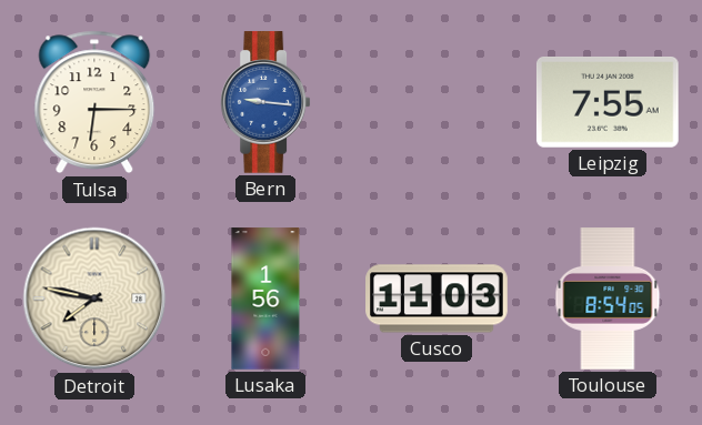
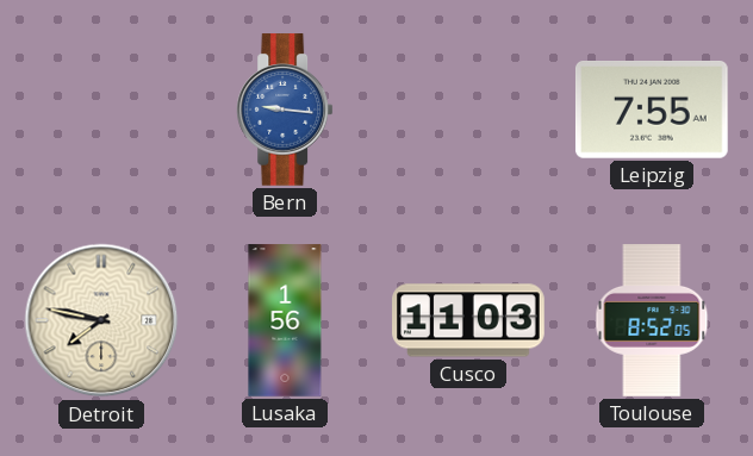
Tulsa: 6:15 -> none (94, 102)
Toulouse: 8:54 -> 8:52 (652, 320)
